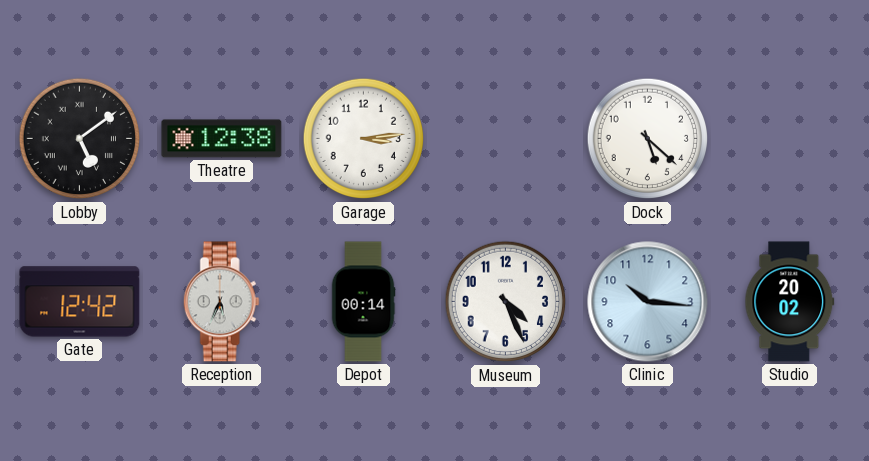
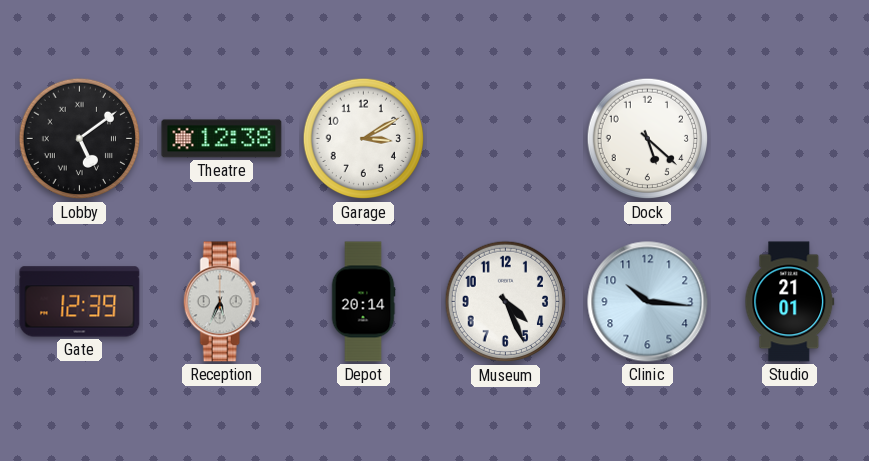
Garage: 3:14 -> 3:10 (364, 139)
Gate: 12:42 -> 12:39 (80, 302)
Depot: 00:14 -> 20:14 (363, 302)
Studio: 20:02 -> 21:01 (790, 302)
